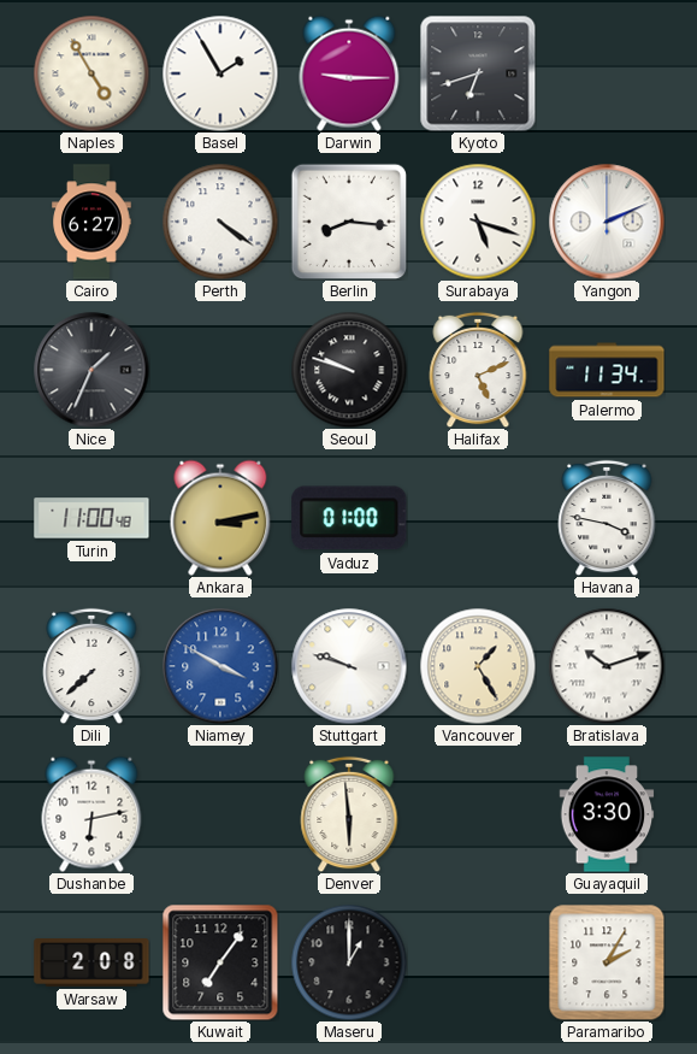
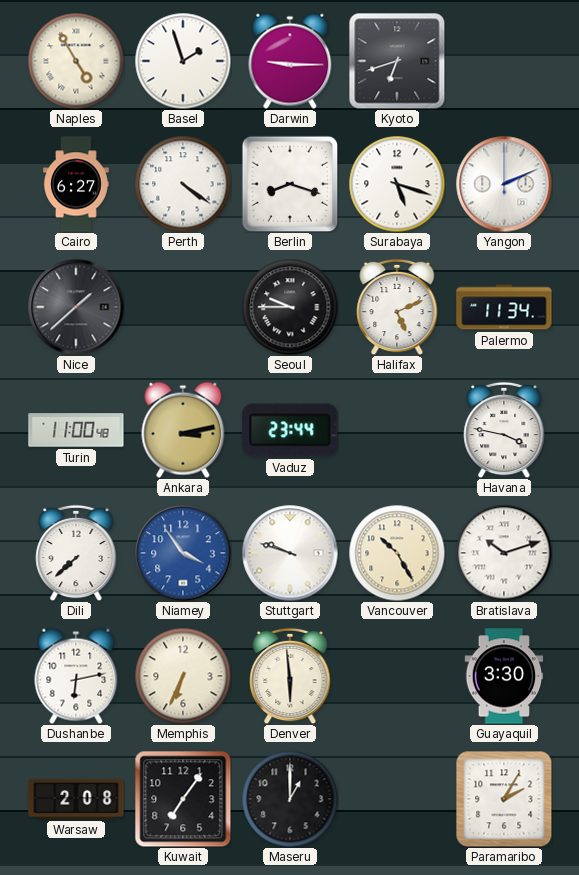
Basel: 1:55 -> 1:57 (183, 61)
Berlin: 8:16 -> 8:18 (290, 184)
Nice: 1:34 -> 1:38 (76, 307)
Seoul: 9:48 -> 9:45 (290, 307)
Vaduz: 01:00 -> 23:44 (290, 430)
Niamey: 3:50 -> 3:54 (183, 553)
Vancouver: 1:25 -> 10:25 (397, 553)
Memphis: none -> 6:34 (183, 676)
